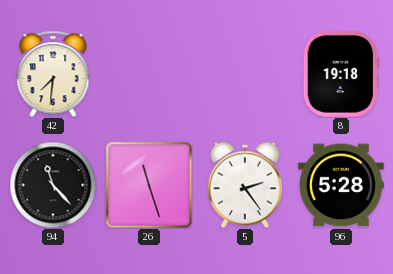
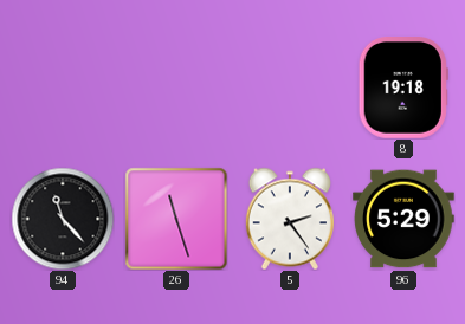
42: 7:31 -> none (53, 74)
96: 5:28 -> 5:29 (403, 219)
